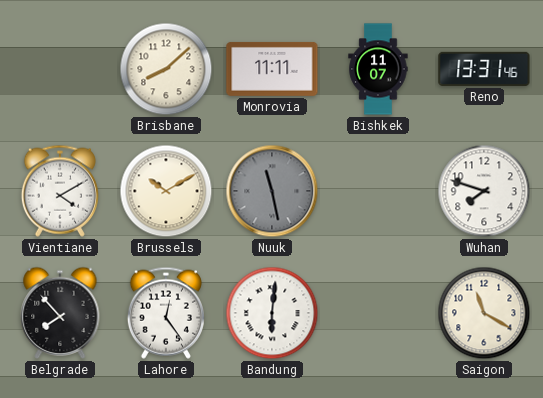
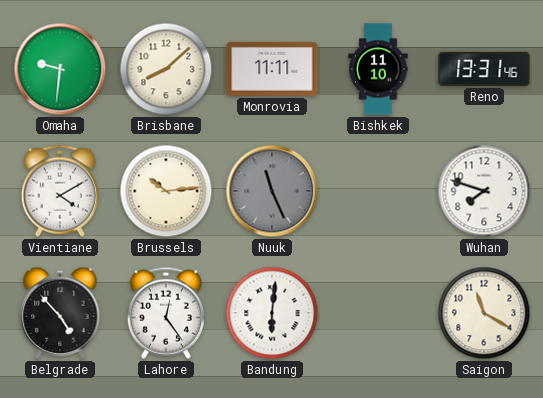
Omaha: none -> 9:31 (60, 69)
Bishkek: 11:07 -> 11:10 (378, 69)
Brussels: 10:10 -> 10:14 (166, 191)
Nuuk: 11:28 -> 11:26 (272, 191)
Belgrade: 7:53 -> 4:53 (60, 313)
